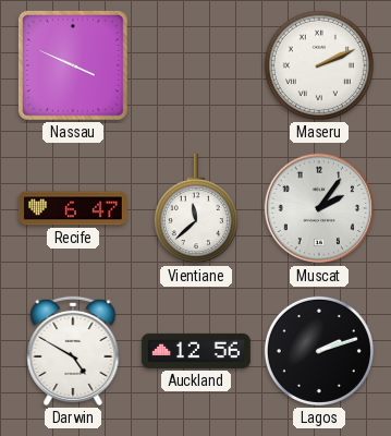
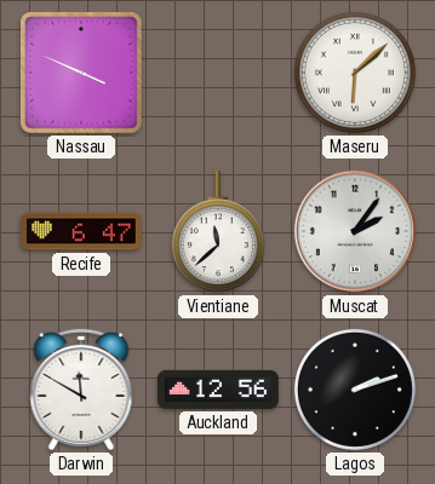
Maseru: 2:11 -> 6:08 (355, 73)
Darwin: 4:50 -> 11:50 (81, 390)
